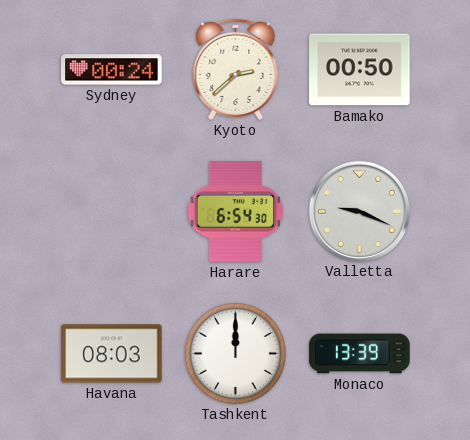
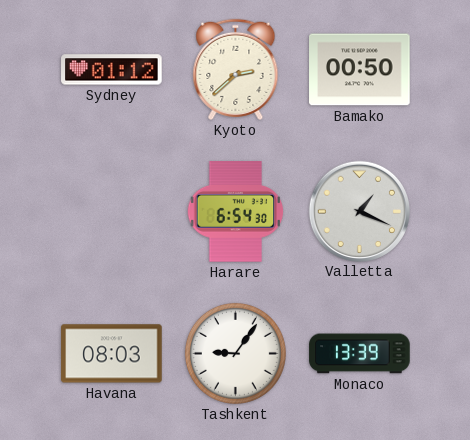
Sydney: 00:24 -> 01:12 (112, 70)
Valletta: 9:19 -> 1:19 (359, 211)
Tashkent: 12:00 -> 9:06 (235, 353)
